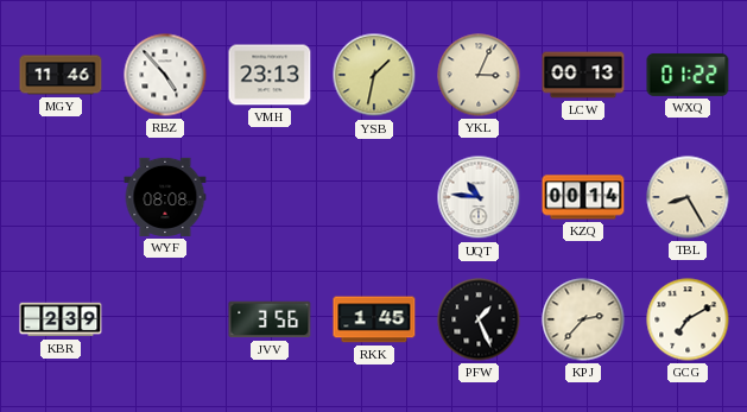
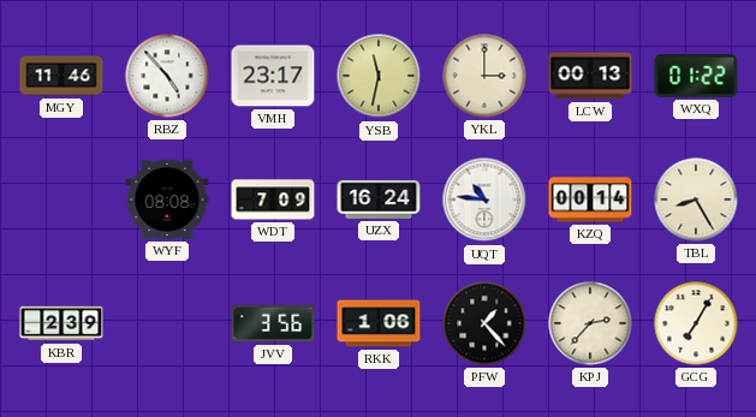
VMH: 23:13 -> 23:17 (273, 76)
YSB: 1:32 -> 11:32 (379, 76)
YKL: 3:04 -> 3:00 (484, 76)
WDT: none -> 7:09 (273, 199)
UZX: none -> 16:24 (379, 199)
RKK: 1:45 -> 1:06 (379, 323)
PFW: 1:26 -> 1:23 (484, 323)
GCG: 7:10 -> 7:05 (696, 323)
